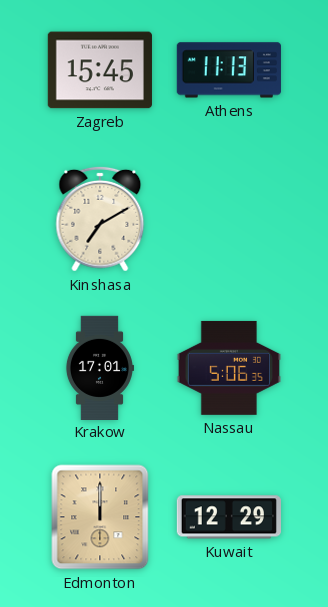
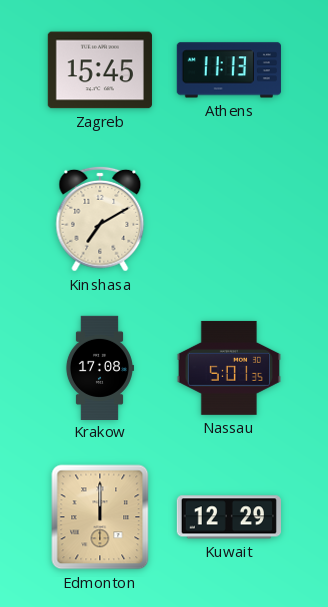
Krakow: 17:01 -> 17:08 (99, 367)
Nassau: 5:06 -> 5:01 (229, 368)
